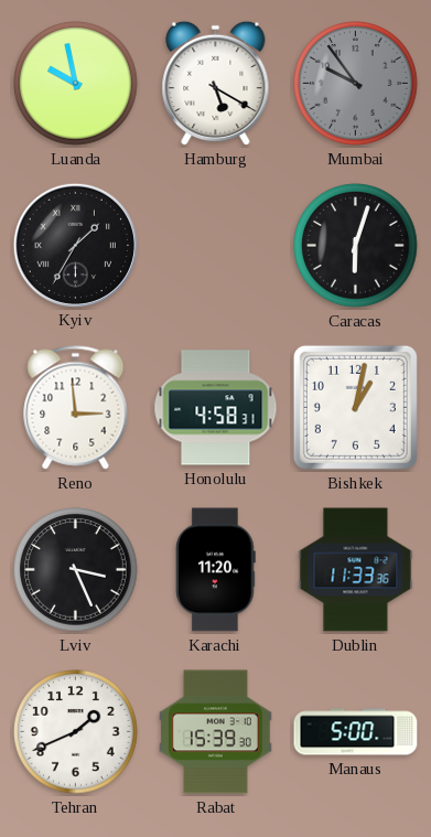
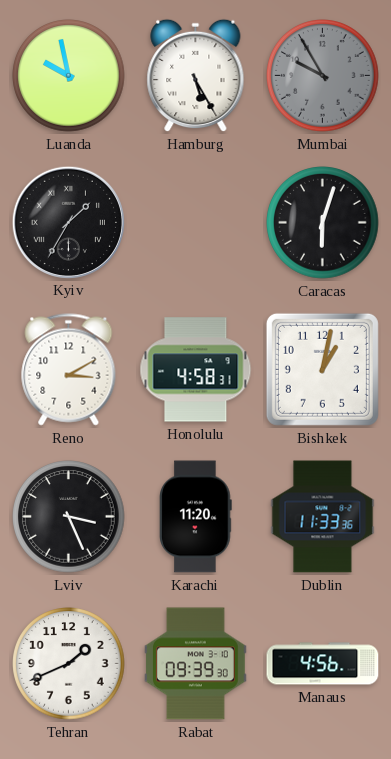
Hamburg: 5:20 -> 5:25 (196, 76)
Mumbai: 9:54 -> 9:55 (323, 76)
Reno: 2:59 -> 3:10 (69, 370)
Rabat: 15:39 -> 09:39 (195, 664)
Manaus: 5:00 -> 4:56 (323, 664)
